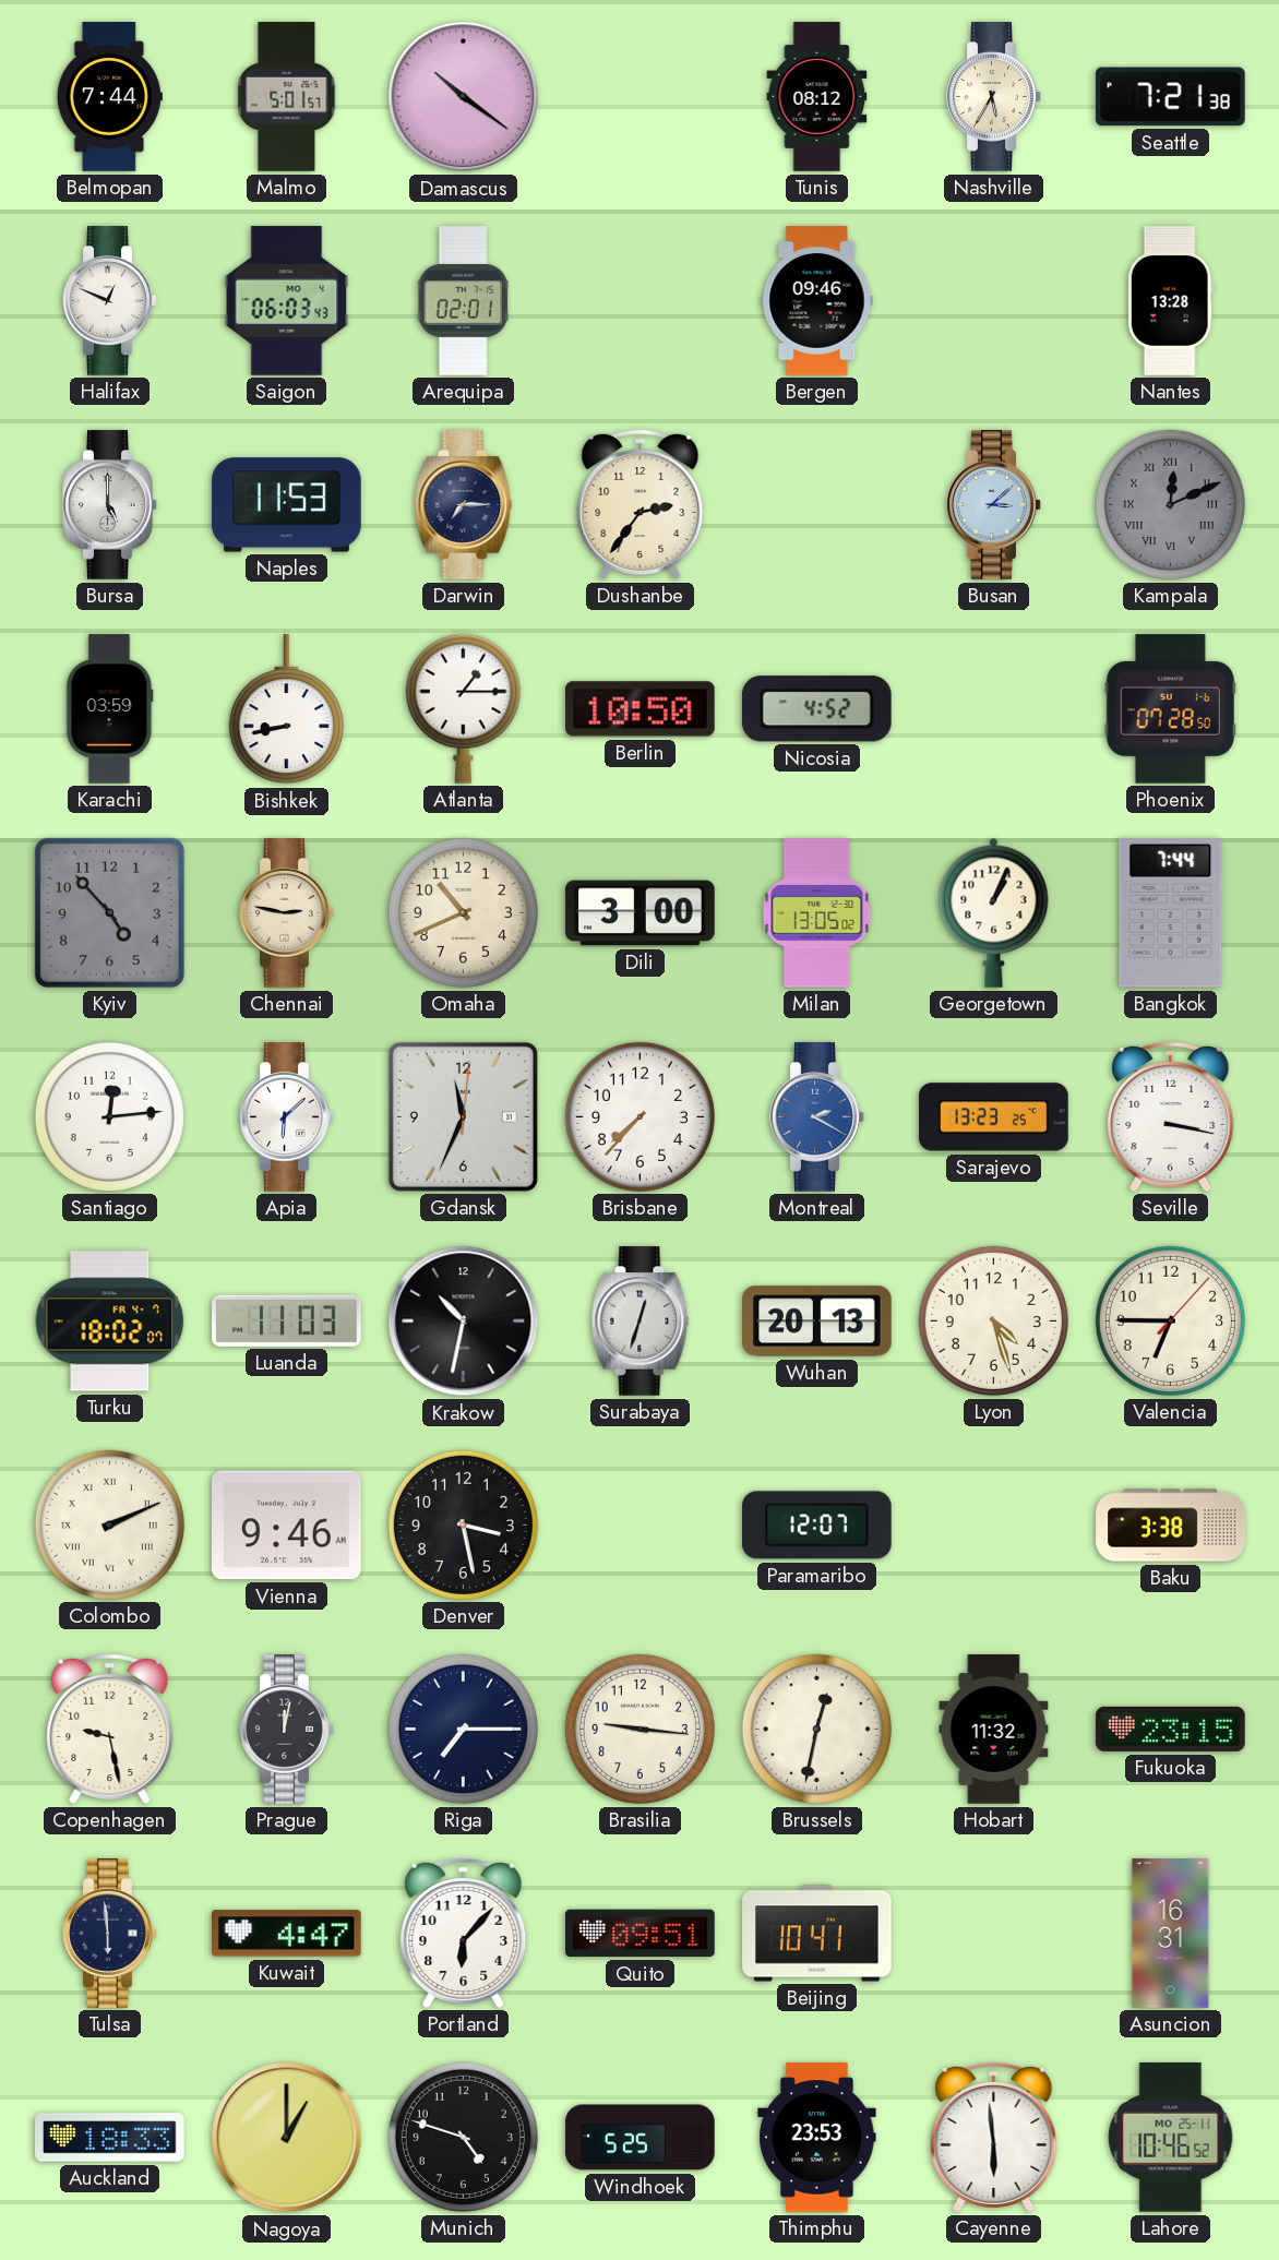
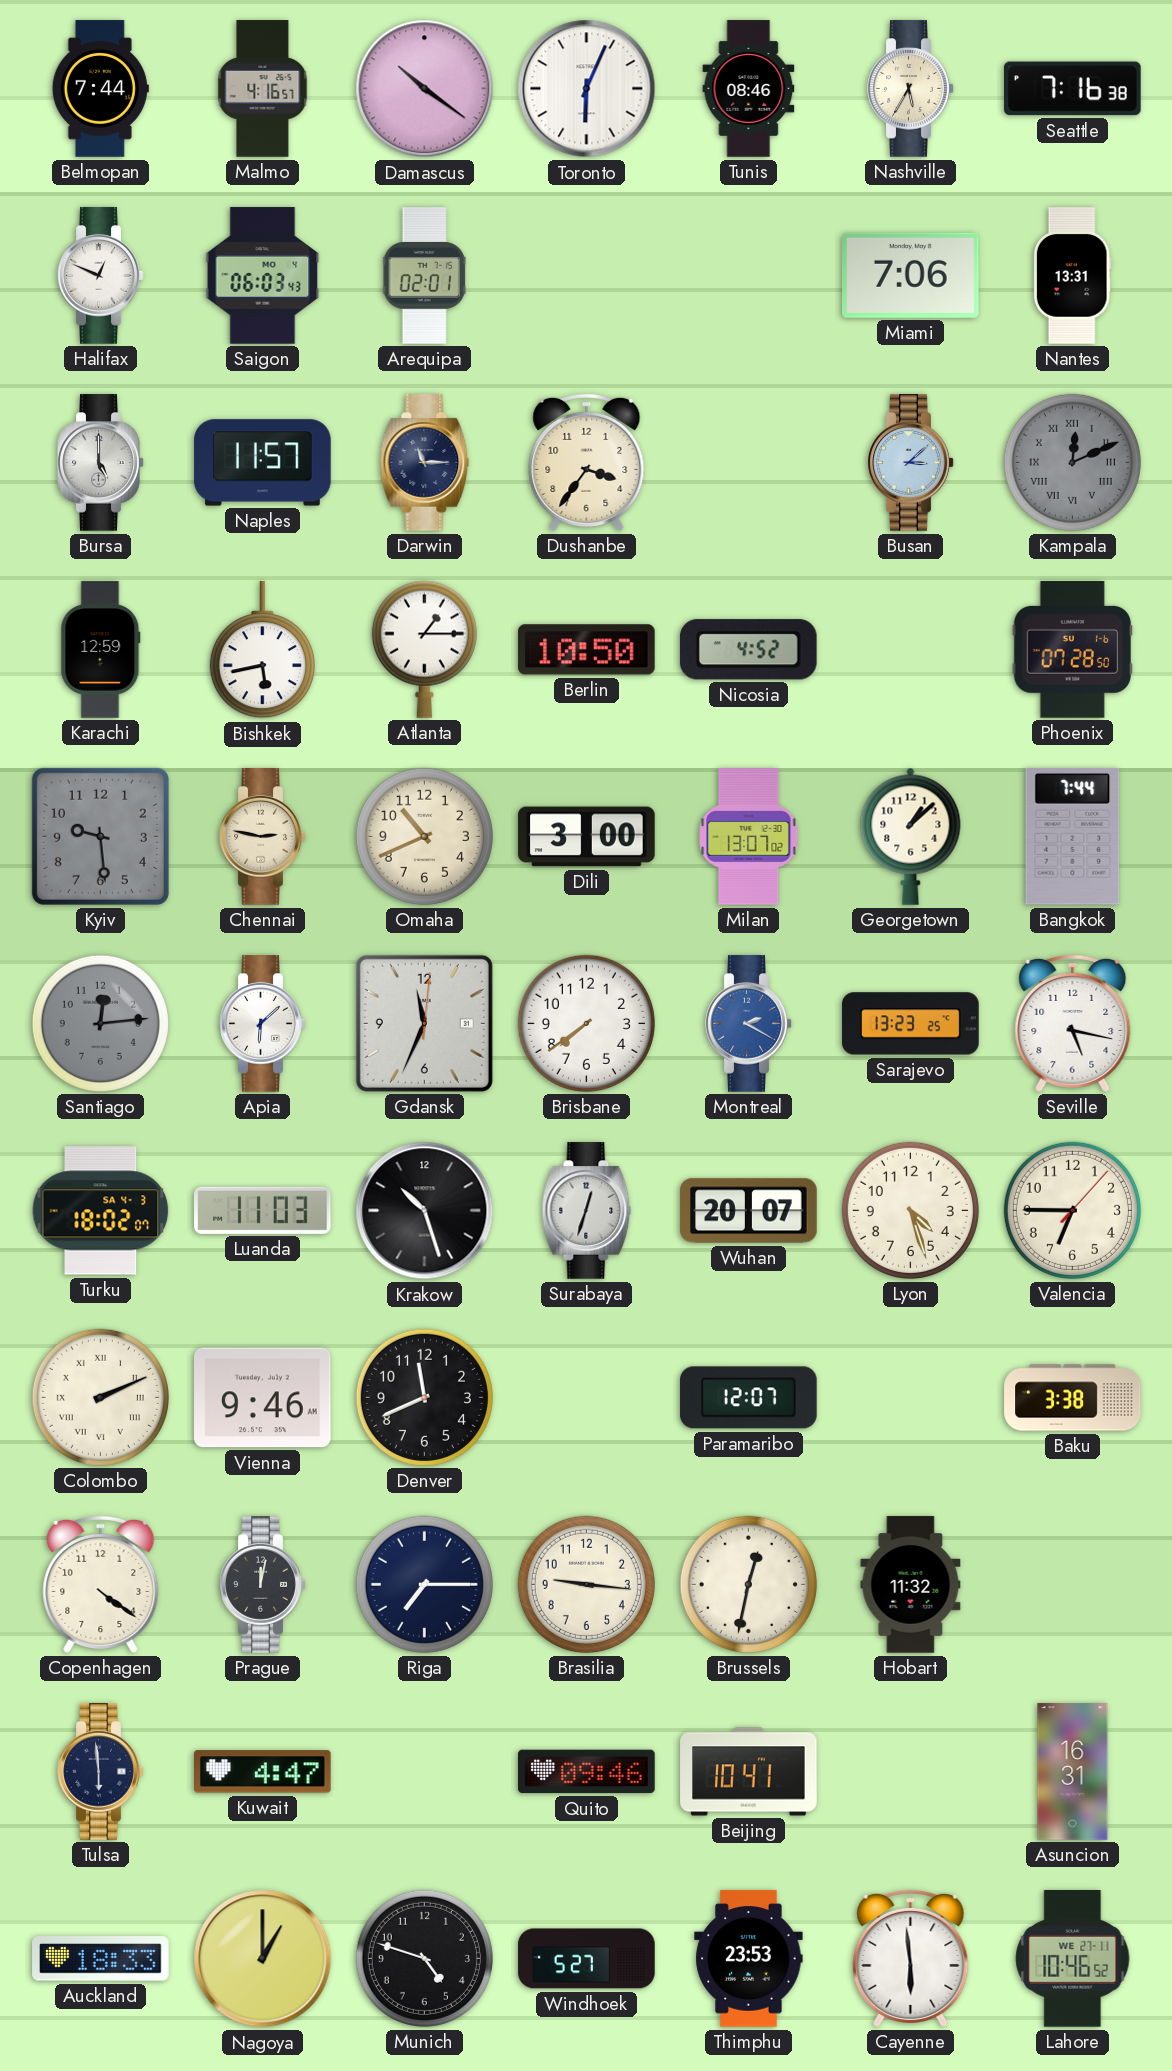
Malmo: 5:01 -> 4:16 (263, 89)
Toronto: none -> 6:04 (587, 89)
Tunis: 08:12 -> 08:46 (749, 89)
Seattle: 7:21 -> 7:16 (1073, 89)
Bergen: 09:46 -> none (817, 301)
Miami: none -> 7:06 (911, 275)
Nantes: 13:28 -> 13:31 (1072, 276)
Naples: 11:53 -> 11:57 (263, 463)
Darwin: 7:15 -> 11:15 (425, 463)
Dushanbe: 2:36 -> 3:36 (587, 462)
Karachi: 03:59 -> 12:59 (101, 650)
Bishkek: 8:43 -> 5:43 (262, 650)
Kyiv: 4:53 -> 9:29 (100, 836)
Milan: 13:05 -> 13:07 (749, 837)
Georgetown: 1:04 -> 1:08 (911, 836)
Santiago dial: white -> grey (100, 1023)
Brisbane: 7:37 -> 7:39 (586, 1023)
Seville: 3:17 -> 5:17 (1073, 1023)
Turku date: FR 4-7 -> SA 4-3 (101, 1211)
Krakow: 10:32 -> 10:27 (425, 1211)
Wuhan: 20:13 -> 20:07 (749, 1211)
Denver: 3:28 -> 11:41 (424, 1397)
Copenhagen: 9:28 -> 4:21 (101, 1584)
Fukuoka: 23:15 -> none (1171, 1729)
Portland: 6:07 -> none (464, 1933)
Quito: 09:51 -> 09:46 (587, 1772)
Windhoek: 5:25 -> 5:27 (587, 1959)
Lahore date: MO 25-11 -> WE 27-11 (1073, 1959)
